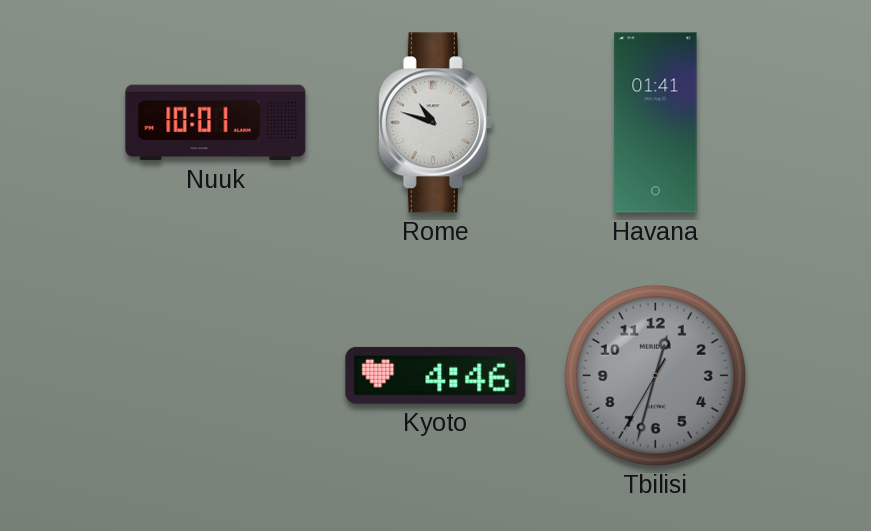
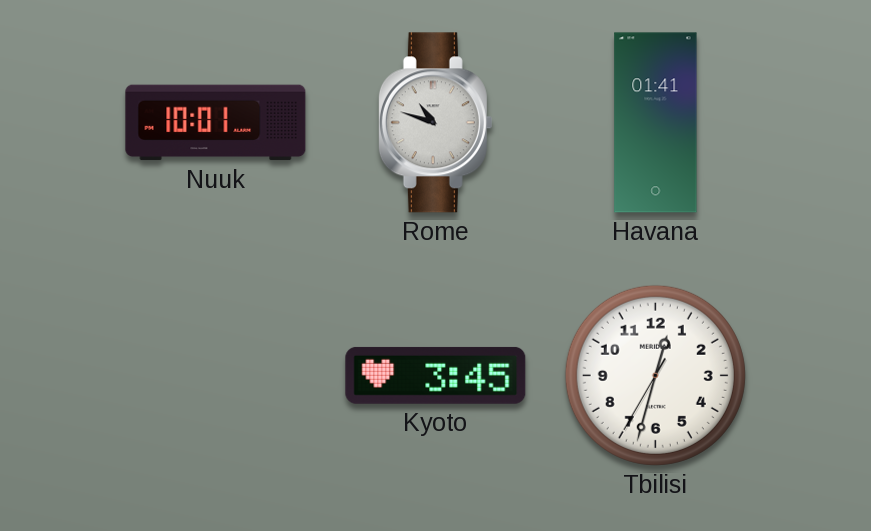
Kyoto: 4:46 -> 3:45 (436, 375)
Tbilisi dial: grey -> white (655, 375)
